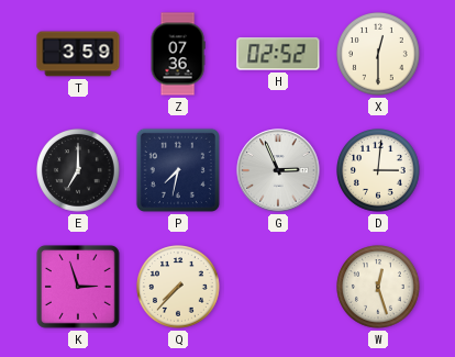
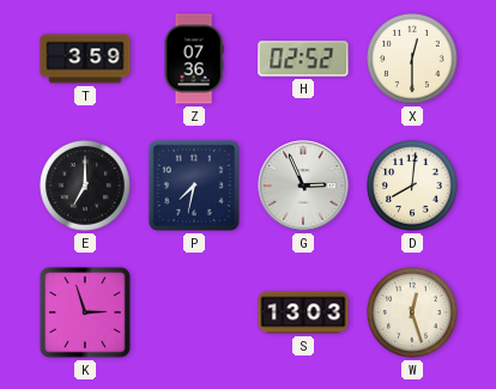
D: 3:01 -> 8:01 (413, 187)
Q: 7:37 -> none (179, 288)
S: none -> 13:03 (303, 312)
